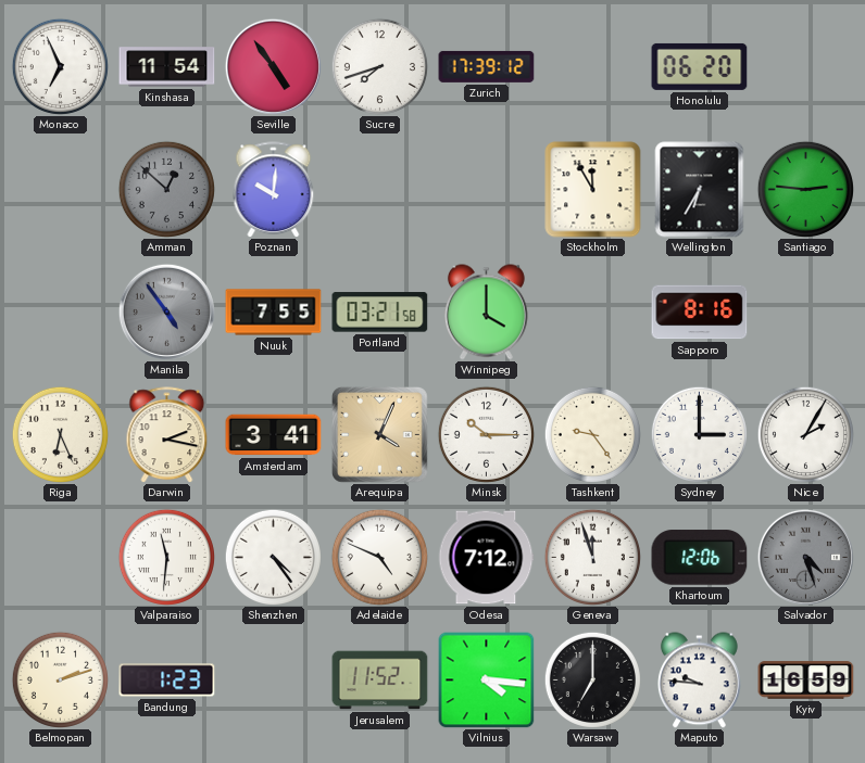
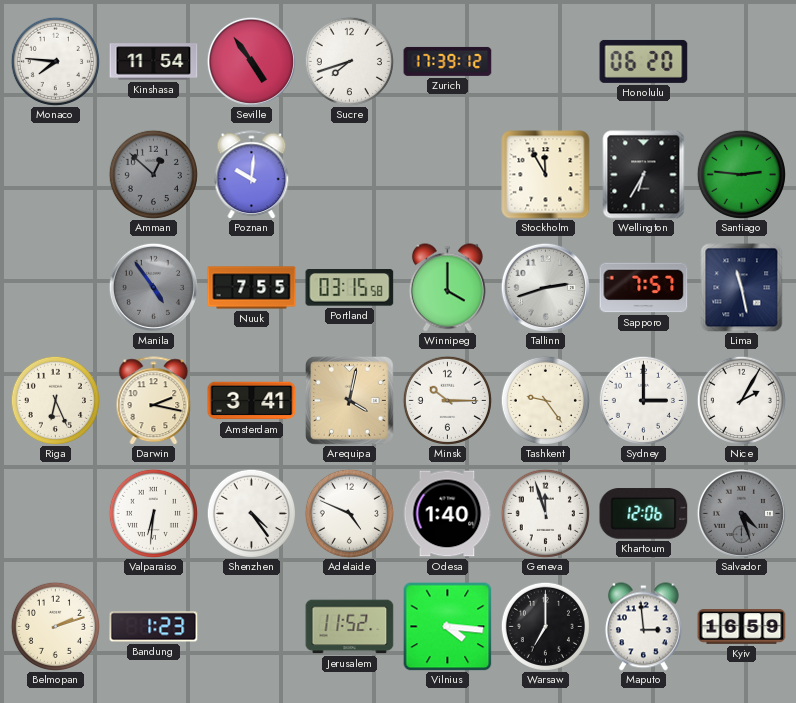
Monaco: 6:56 -> 7:46 (55, 61)
Portland: 03:21 -> 03:15 (350, 288)
Tallinn: none -> 2:42 (545, 287)
Sapporo: 8:16 -> 7:57 (644, 288)
Lima: none -> 11:28 (742, 288)
Arequipa: 4:04 -> 4:02 (349, 400)
Valparaiso: 11:31 -> 6:31 (153, 513)
Odesa: 7:12 -> 1:40 (447, 514)
Maputo: 9:46 -> 2:59 (643, 627)
